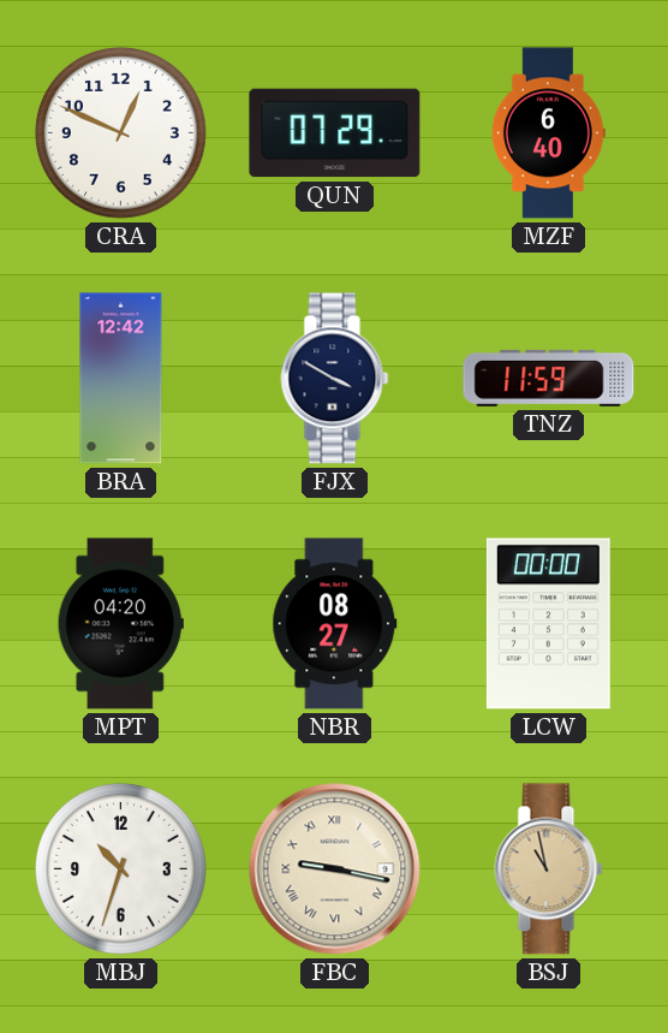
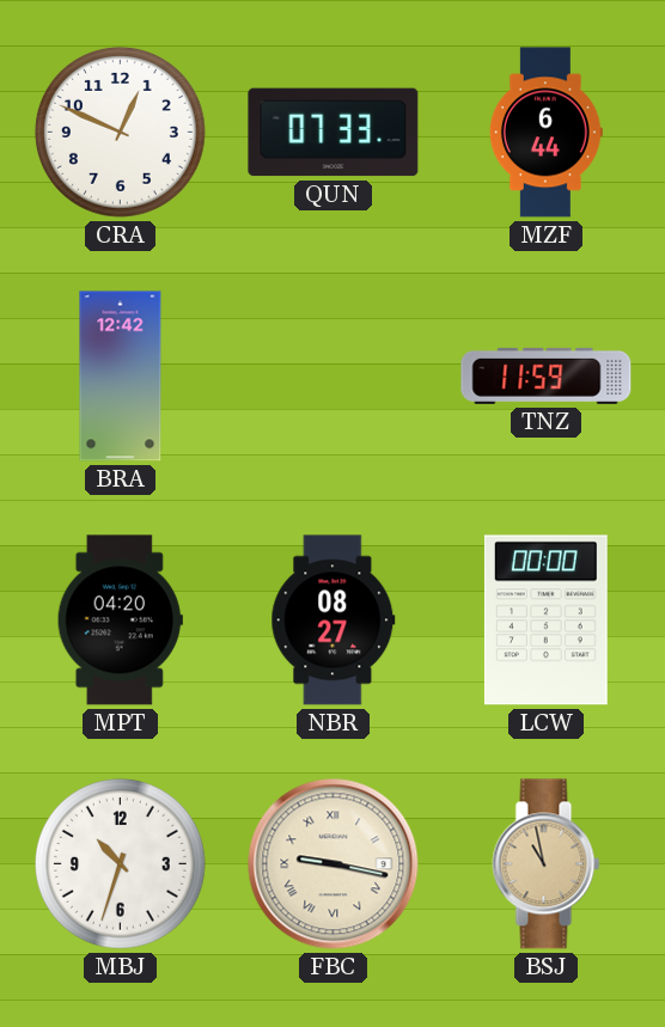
QUN: 07:29 -> 07:33 (334, 133)
MZF: 6:40 -> 6:44 (545, 133)
FJX: 3:50 -> none (335, 379)
